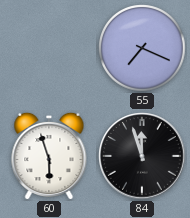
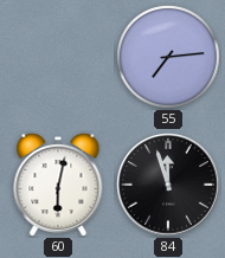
55: 7:19 -> 7:14 (168, 57)
60: 5:57 -> 6:02 (58, 185)
